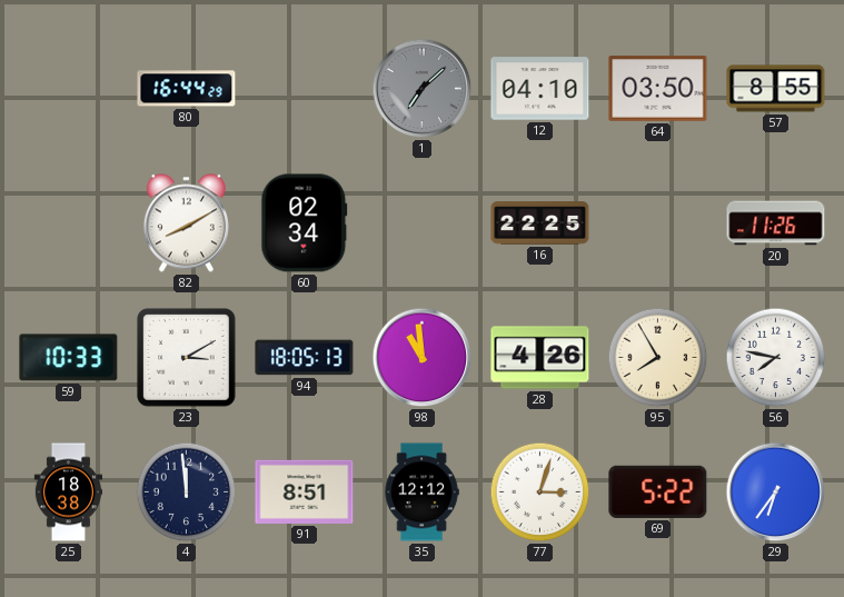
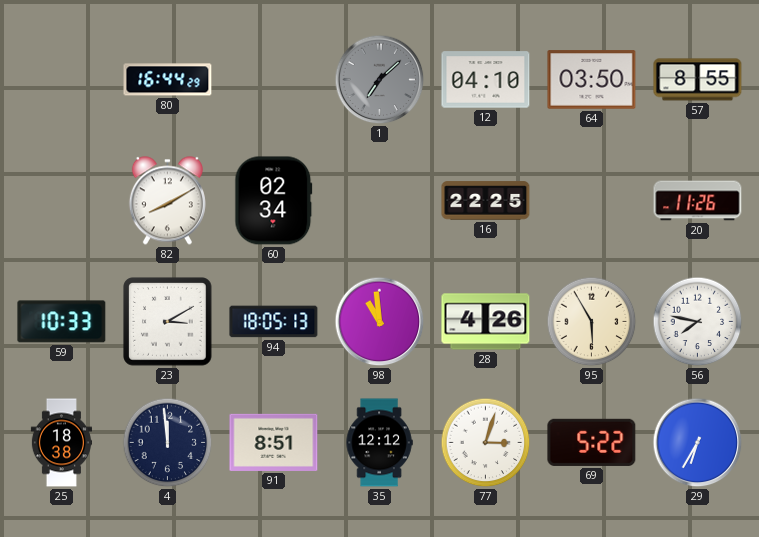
95: 7:55 -> 5:55 (592, 322)
29: 6:36 -> 6:35 (698, 443)
